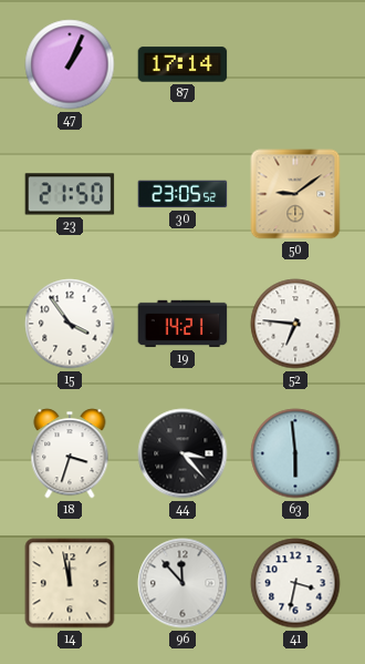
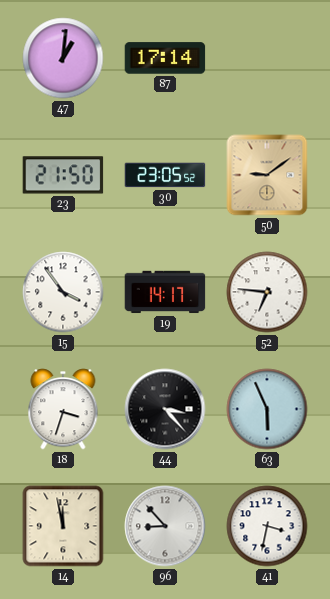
47: 1:04 -> 1:01 (63, 58)
19: 14:21 -> 14:17 (165, 292)
63: 5:59 -> 5:56 (267, 409)
96: 11:53 -> 8:53 (165, 526)
